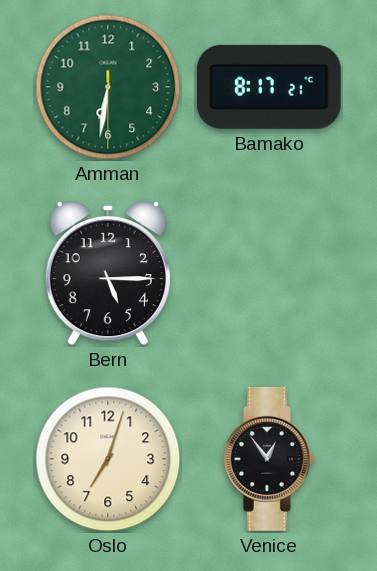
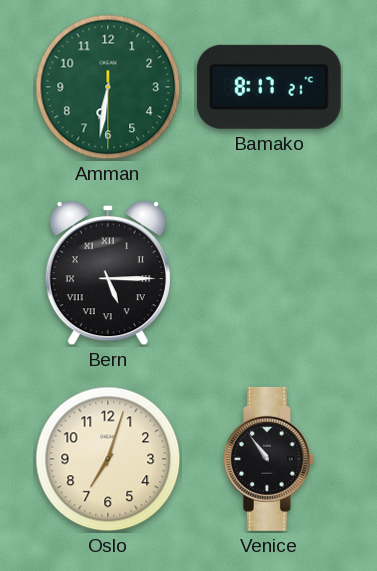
Bern numerals: Arabic -> Roman (108, 273)
Venice: 12:54 -> 10:54 (269, 459)
